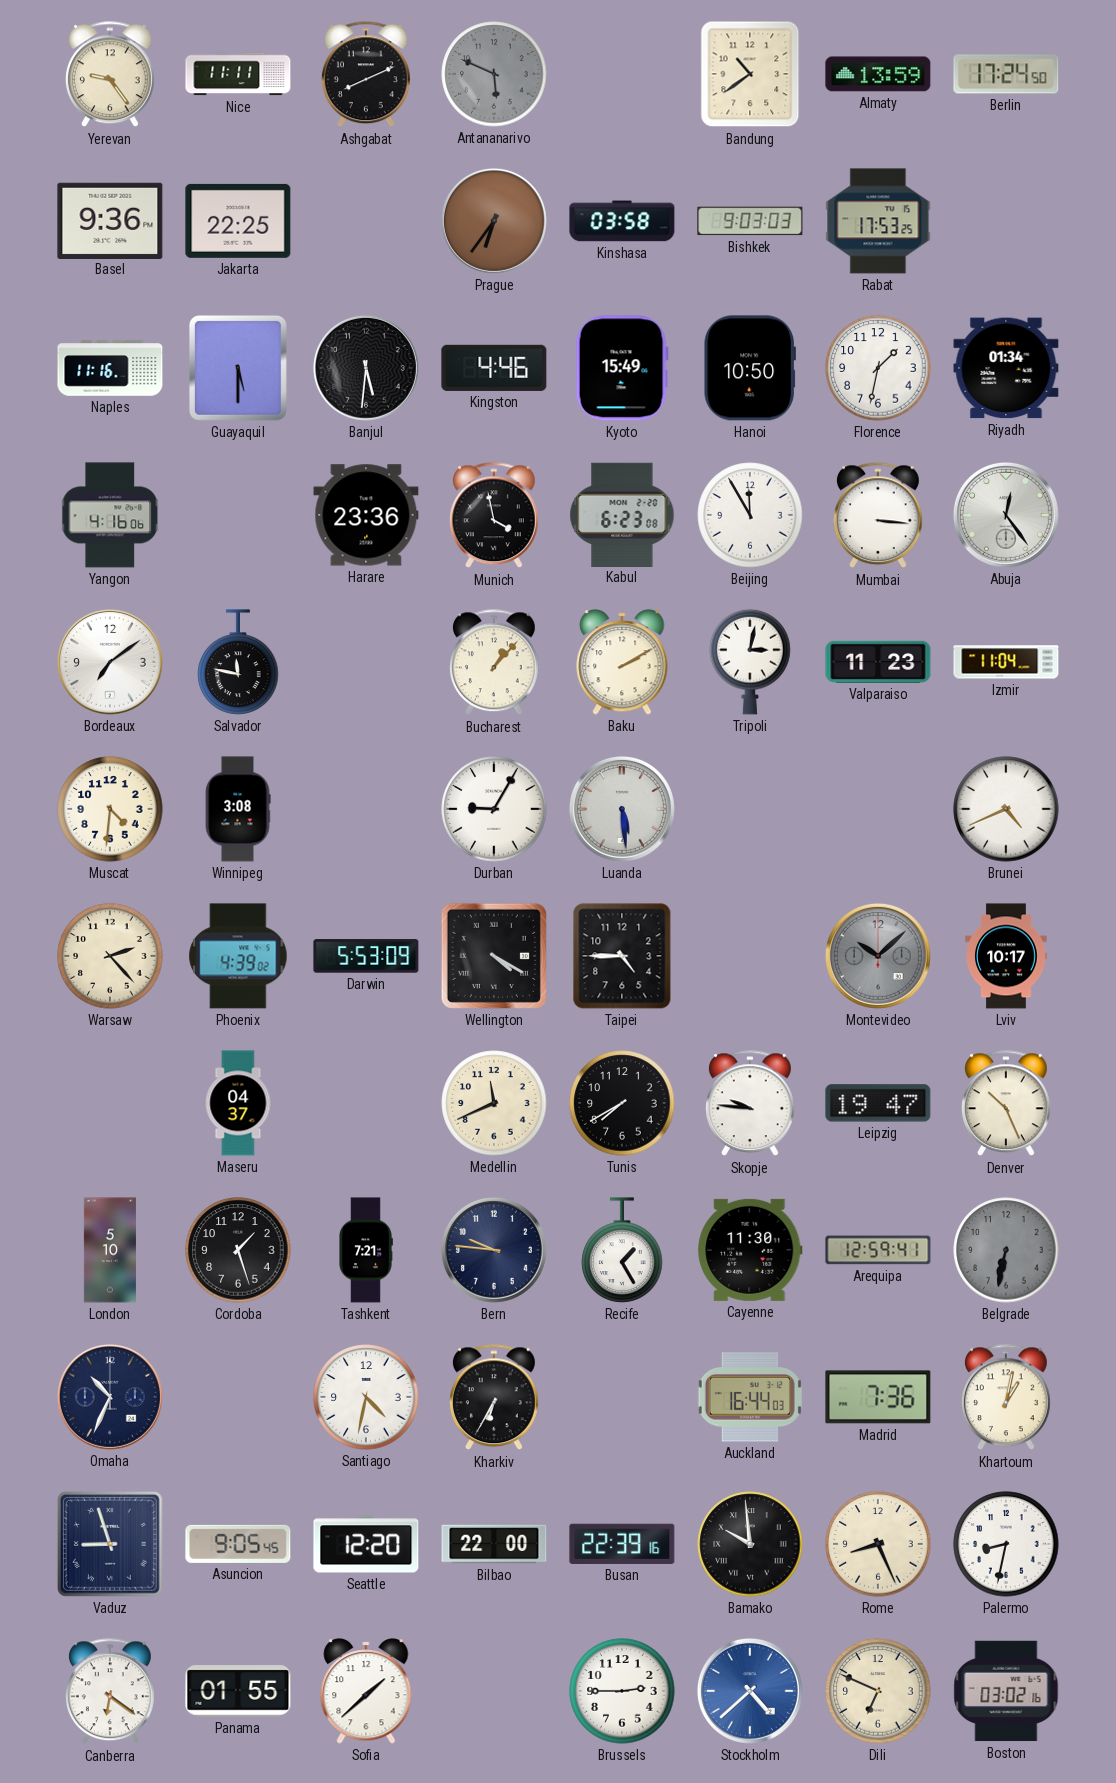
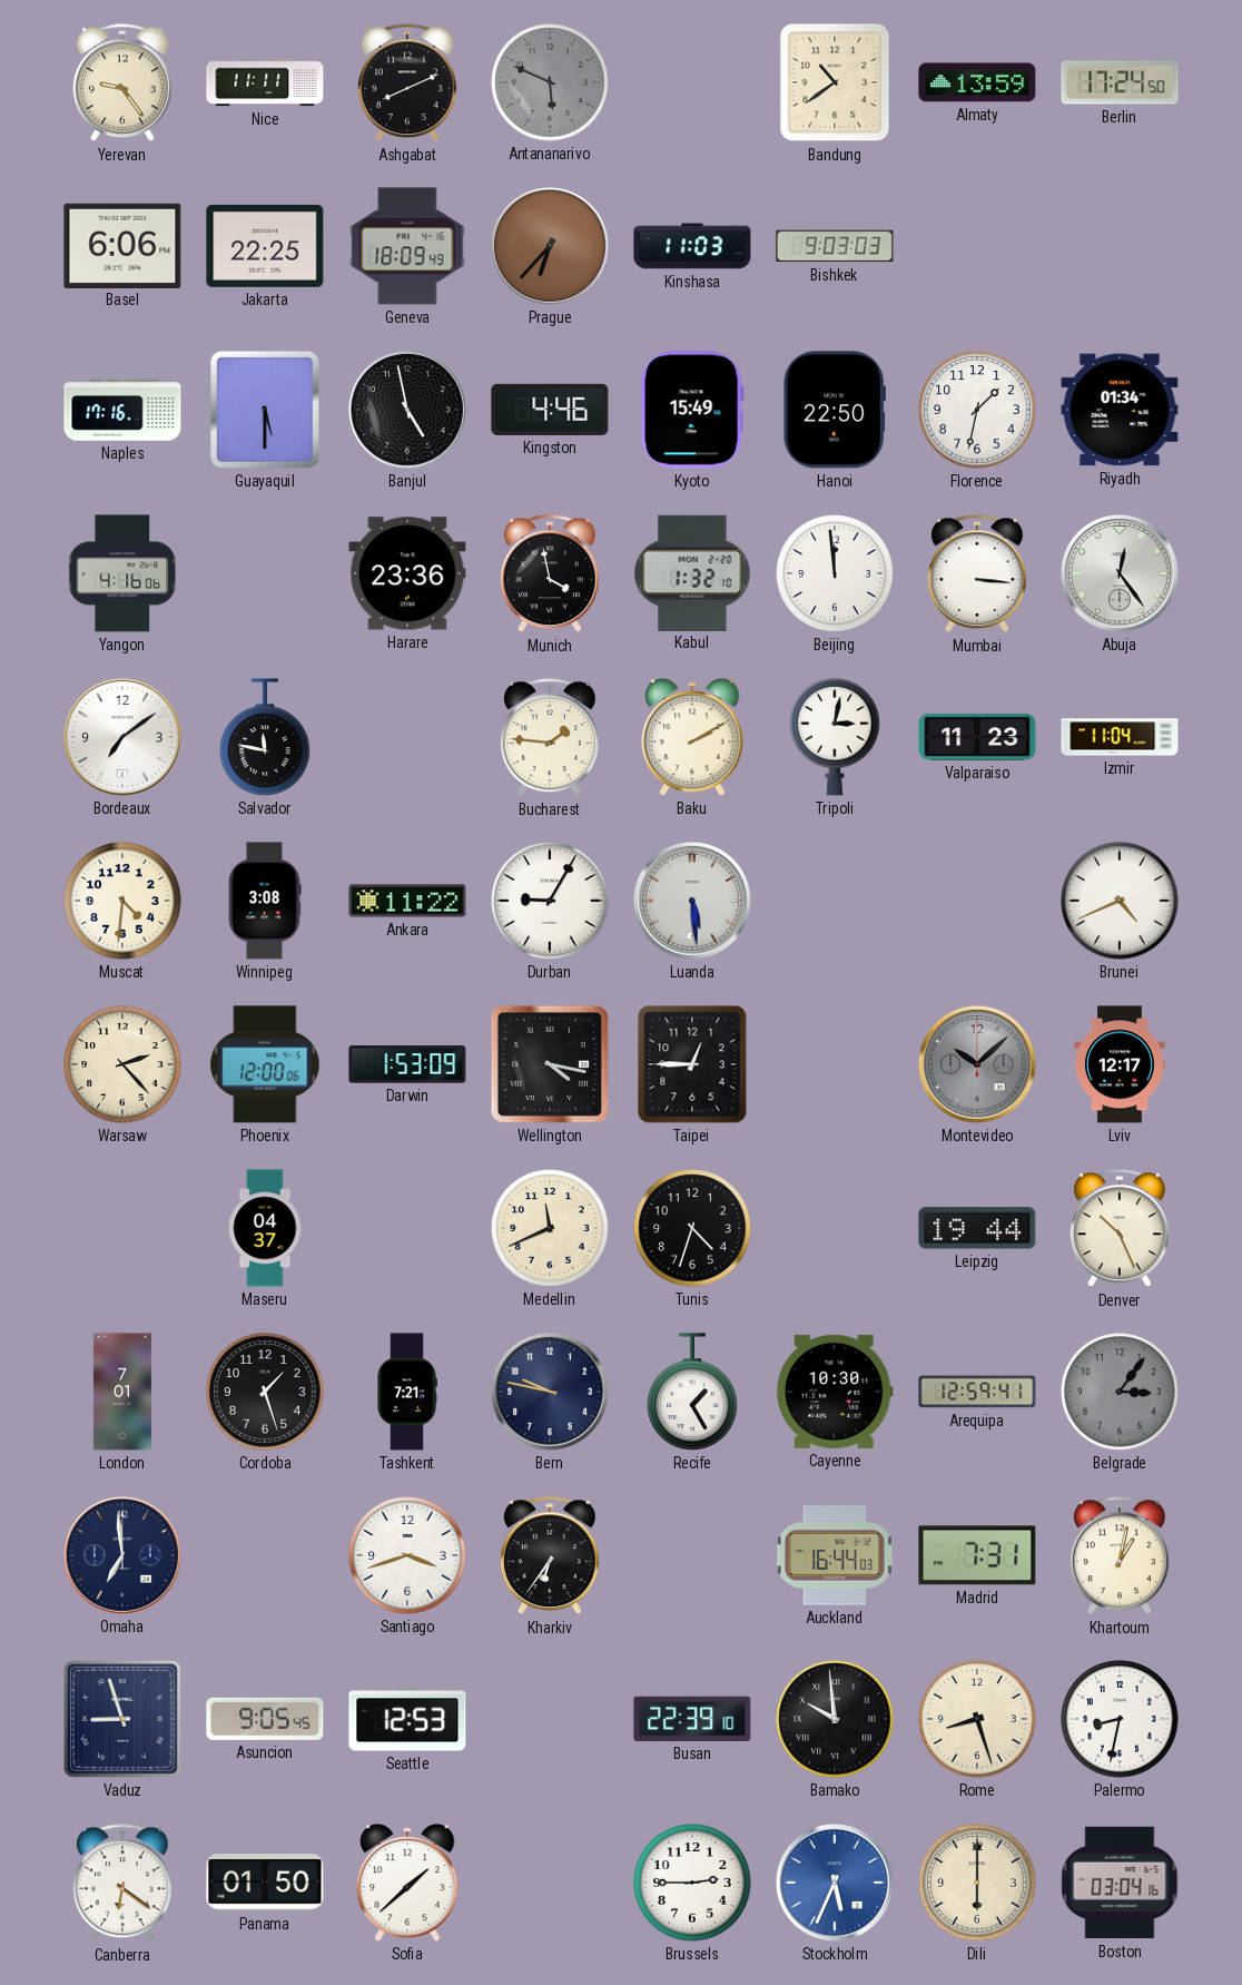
Basel: 9:36 -> 6:06 (122, 245)
Geneva: none -> 18:09 (407, 246)
Prague: 6:36 -> 6:37 (550, 246)
Kinshasa: 03:58 -> 11:03 (692, 246)
Rabat: 17:53 -> none (878, 221)
Naples: 11:16 -> 17:16 (122, 410)
Banjul: 5:31 -> 4:58 (407, 410)
Hanoi: 10:50 -> 22:50 (835, 410)
Kabul: 6:23 -> 1:32 (692, 572)
Beijing: 11:55 -> 11:59 (835, 573)
Bucharest: 1:07 -> 1:46 (550, 738)
Ankara: none -> 11:22 (407, 901)
Phoenix: 4:39 -> 12:00 (265, 1064)
Darwin: 5:53 -> 1:53 (407, 1064)
Wellington: 4:20 -> 4:17 (550, 1064)
Taipei: 4:45 -> 12:45 (692, 1064)
Lviv: 10:17 -> 12:17 (1120, 1064)
Tunis: 7:40 -> 4:33 (692, 1228)
Skopje: 9:46 -> none (750, 1104)
Leipzig: 19:47 -> 19:44 (977, 1228)
London: 5:10 -> 7:01 (122, 1392)
Bern: 9:46 -> 9:47 (550, 1392)
Cayenne: 11:30 -> 10:30 (835, 1392)
Belgrade: 6:32 -> 3:06 (1120, 1392)
Omaha: 10:34 -> 6:59 (122, 1555)
Santiago: 4:32 -> 3:42 (407, 1555)
Kharkiv: 6:35 -> 6:36 (550, 1556)
Madrid: 7:36 -> 7:31 (977, 1555)
Seattle: 12:20 -> 12:53 (407, 1719)
Bilbao: 22:00 -> none (494, 1544)
Busan: 22:39:16 -> 22:39:10 (692, 1719)
Rome: 8:26 -> 8:27 (977, 1719)
Panama: 01:55 -> 01:50 (265, 1884)
Stockholm: 4:38 -> 5:34 (835, 1883)
Dili: 6:49 -> 6:00 (977, 1883)
Boston: 03:02 -> 03:04 (1120, 1883)
